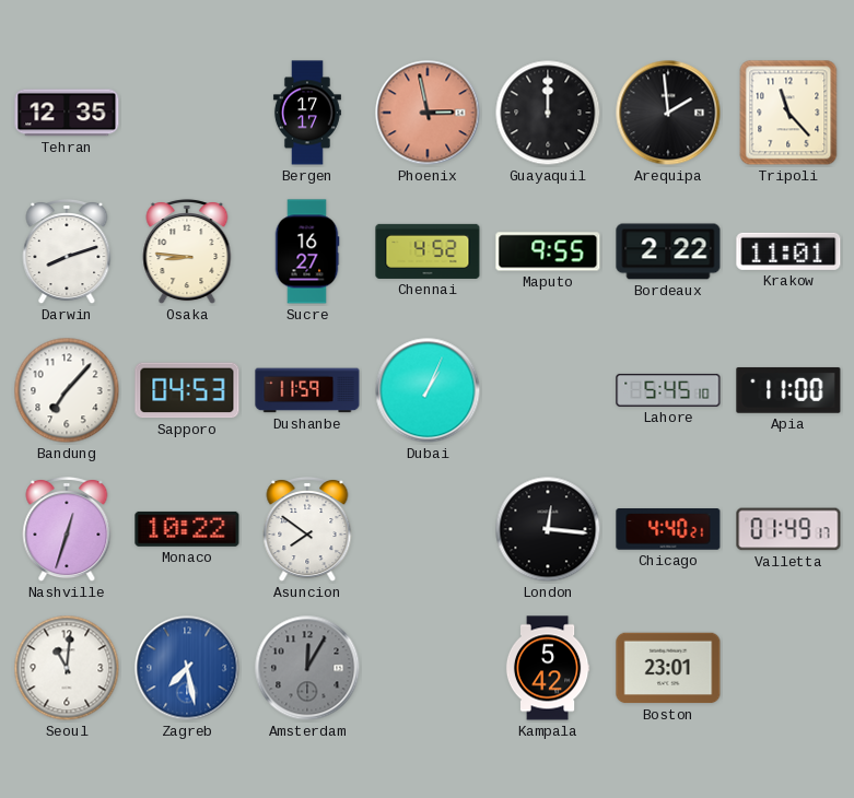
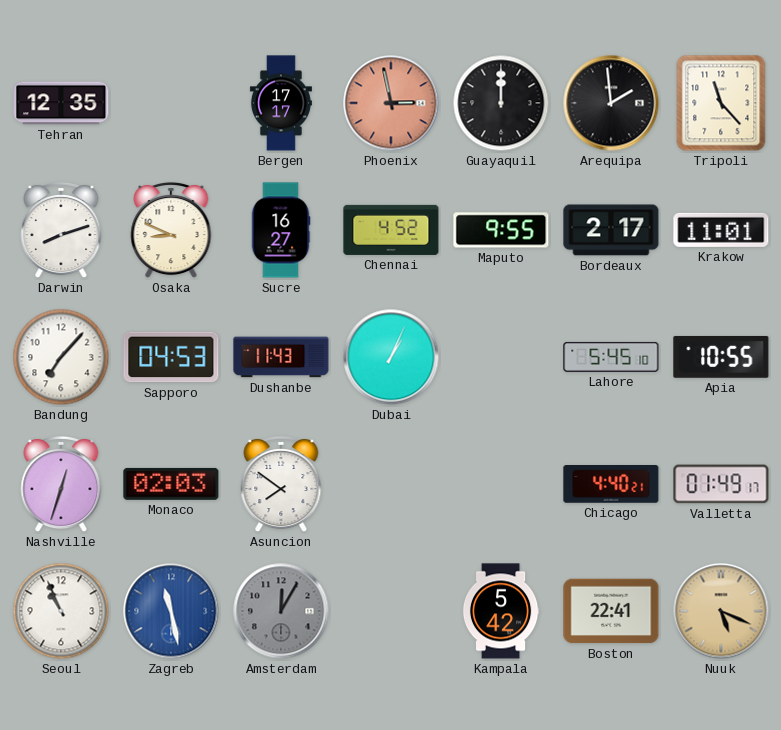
Osaka: 8:46 -> 8:49 (171, 230)
Bordeaux: 2:22 -> 2:17 (611, 230)
Dushanbe: 11:59 -> 11:43 (281, 357)
Apia: 11:00 -> 10:55 (721, 357)
Monaco: 10:22 -> 02:03 (171, 484)
London: 12:16 -> none (548, 529)
Seoul: 11:01 -> 10:56 (61, 611)
Zagreb: 7:28 -> 11:28 (171, 611)
Boston: 23:01 -> 22:41 (611, 611)
Nuuk: none -> 5:19 (721, 611)
